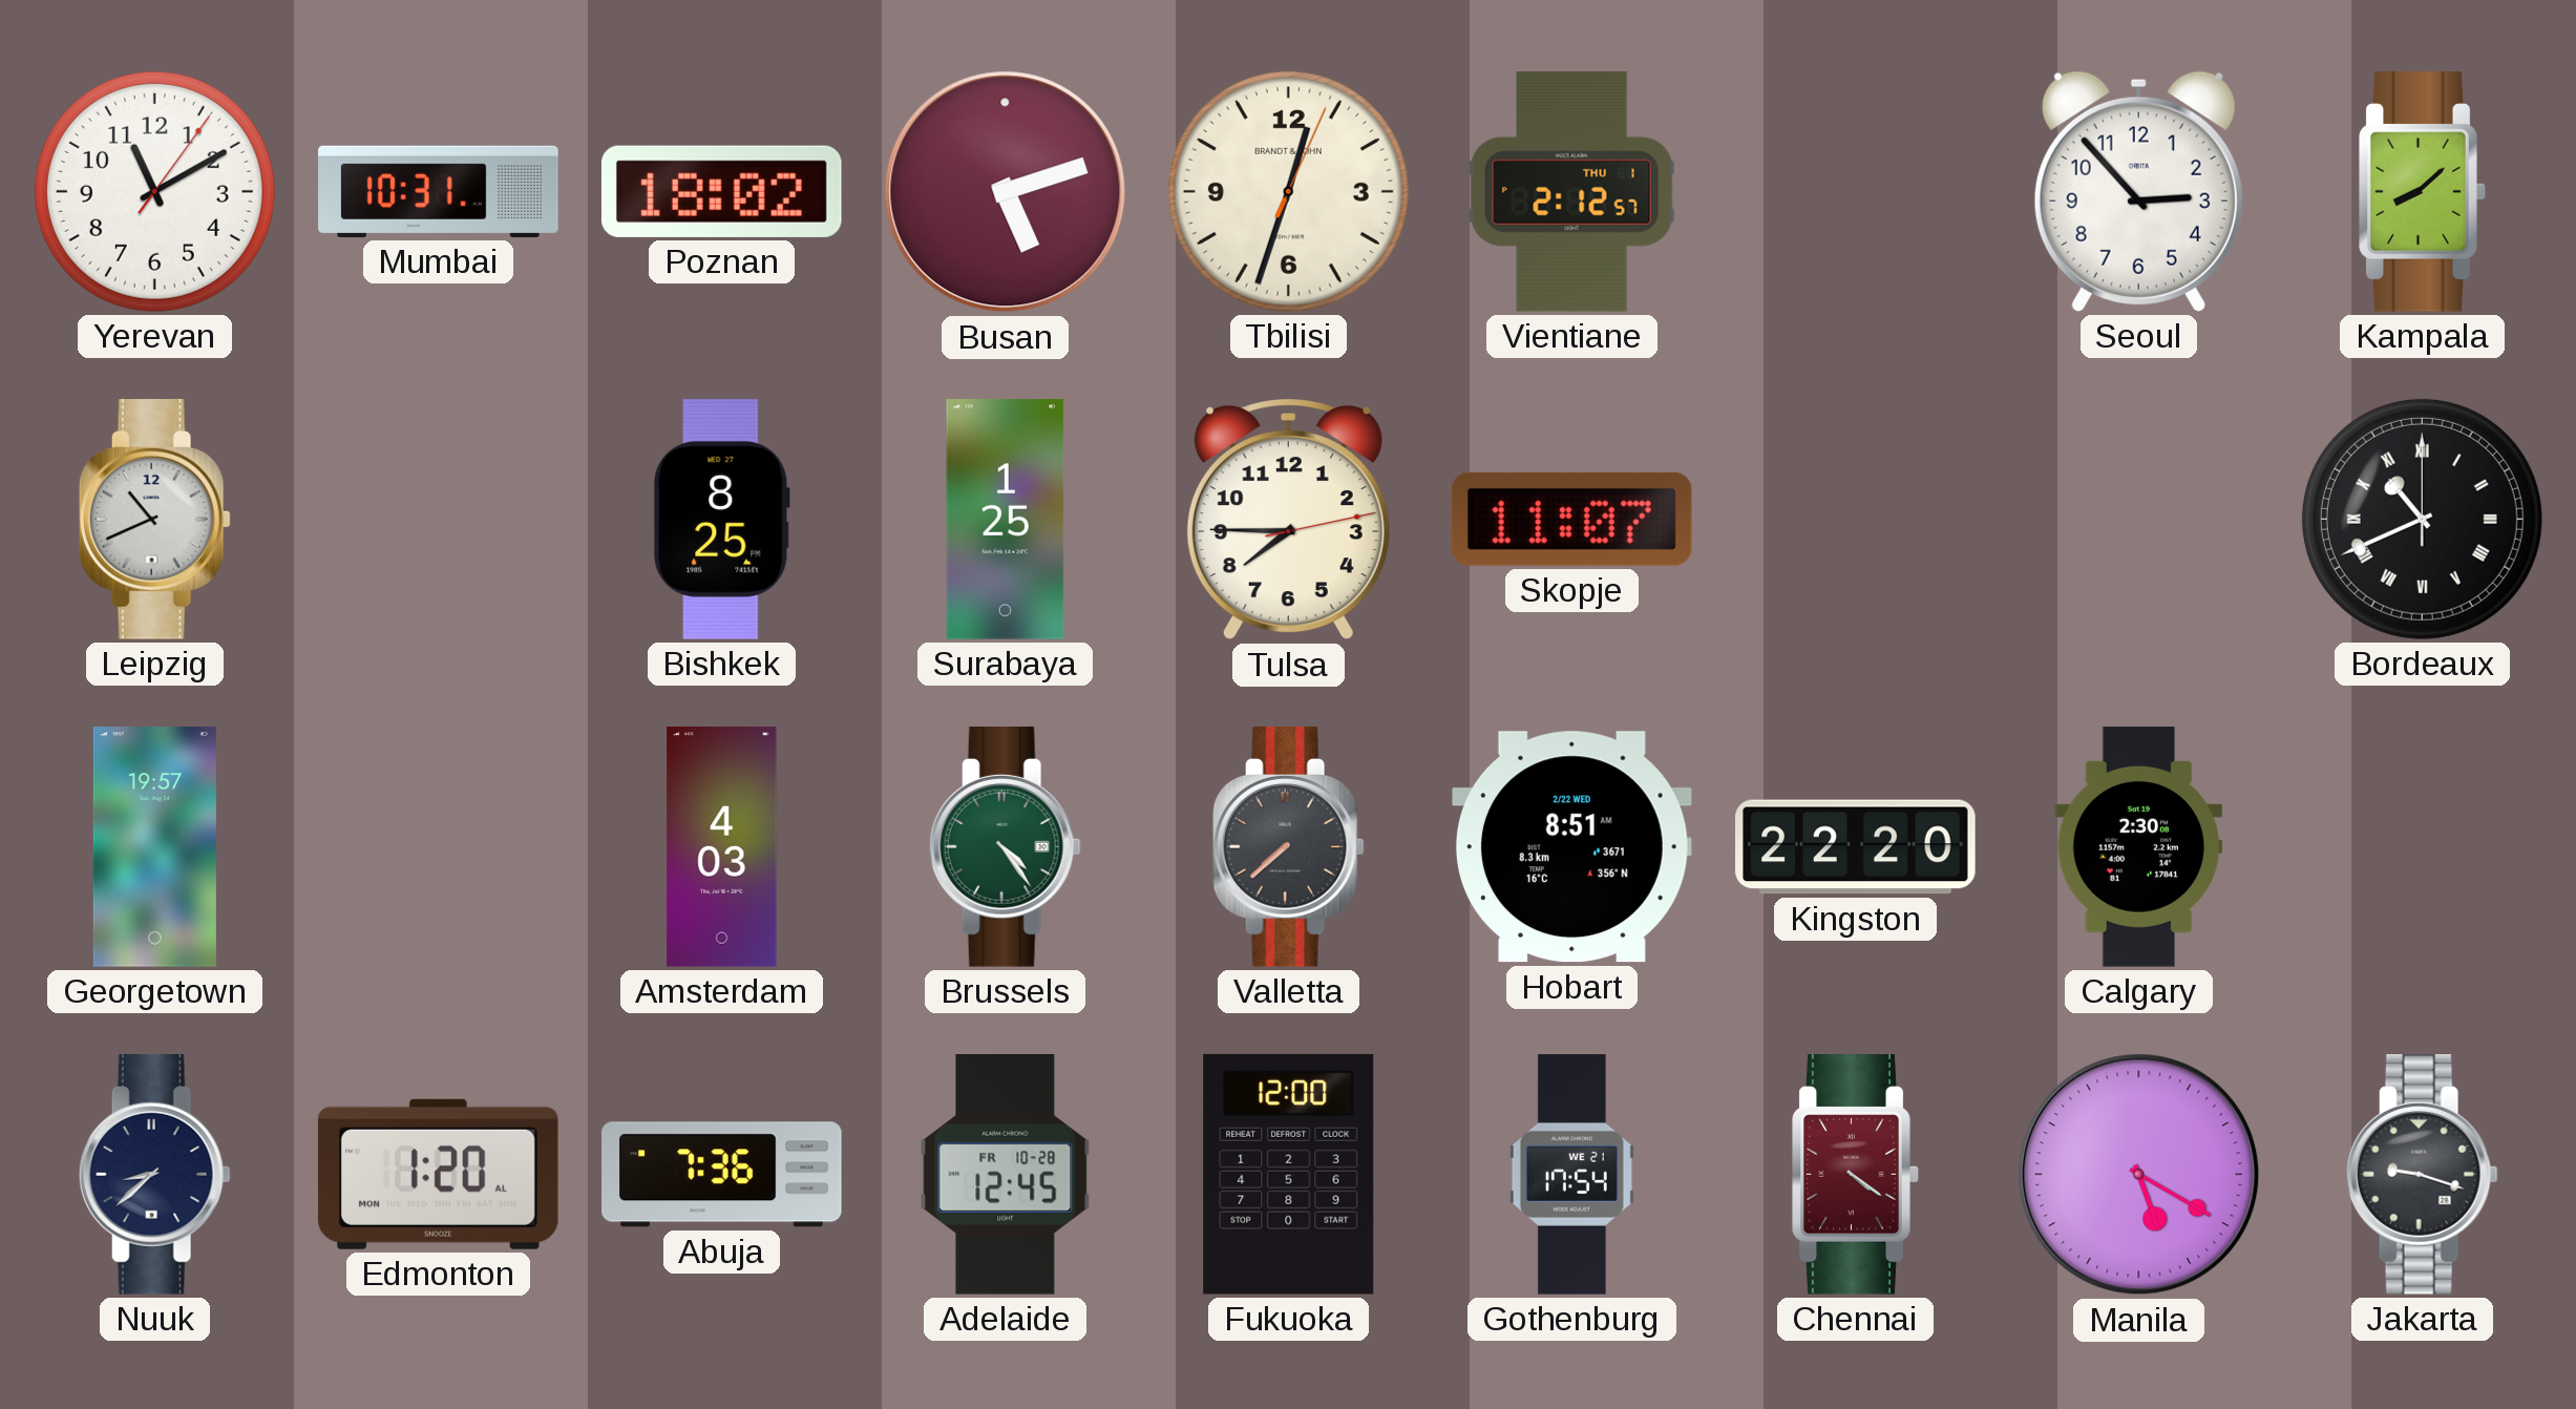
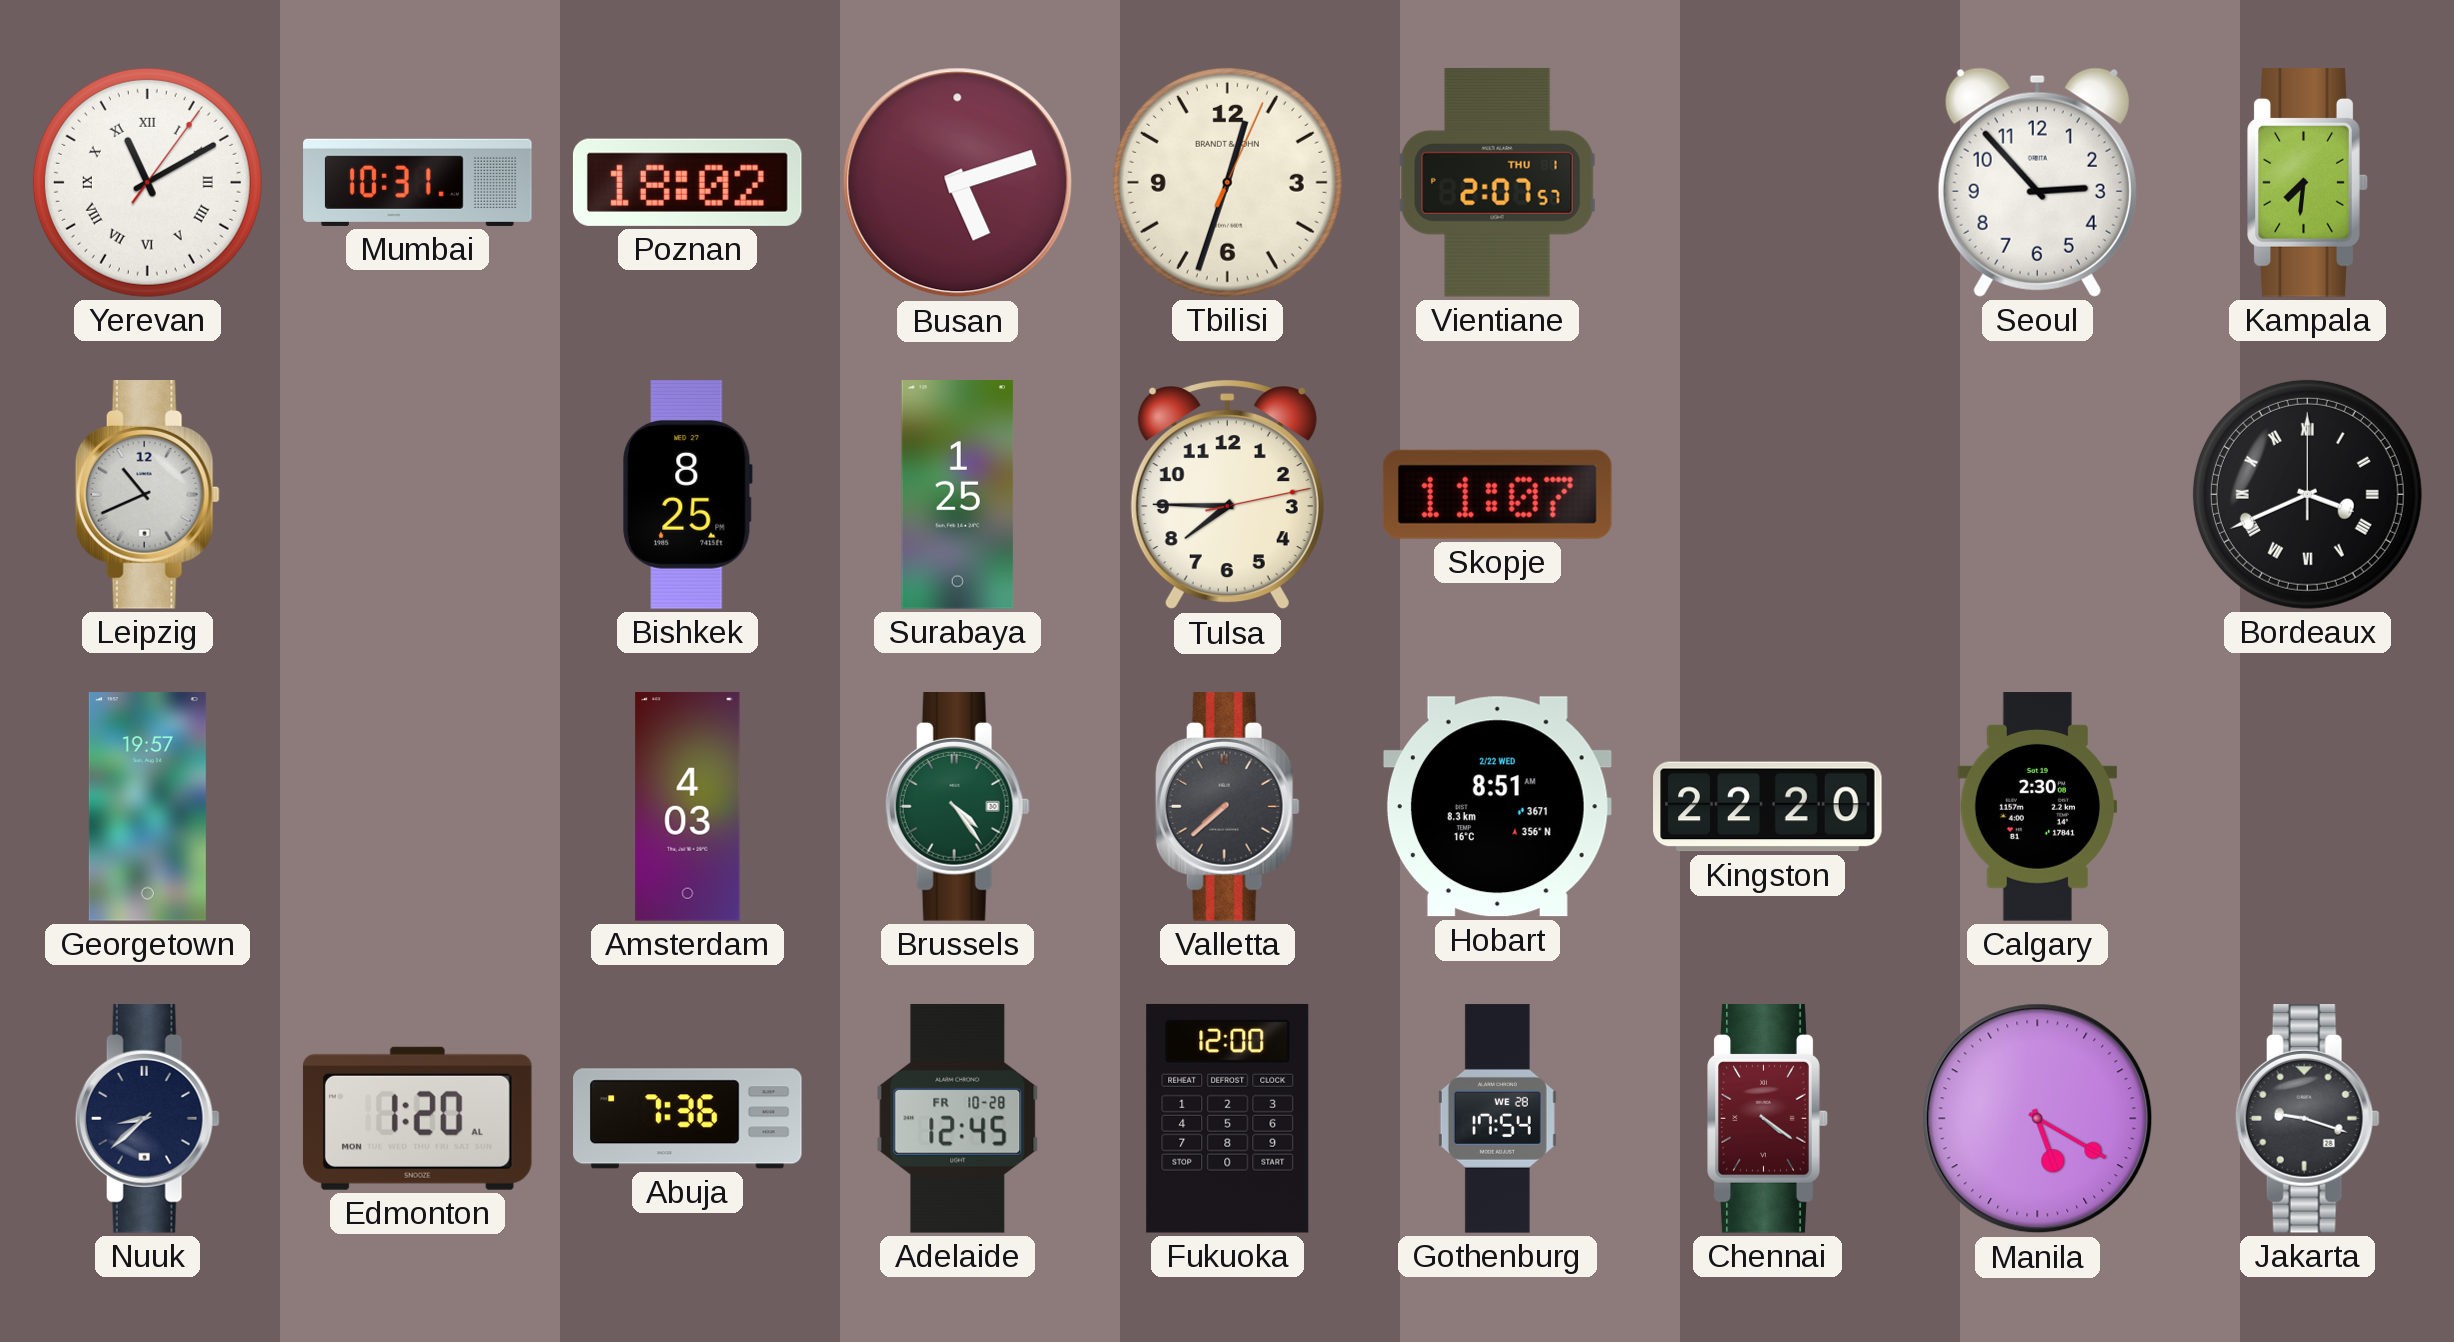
Yerevan numerals: Arabic -> Roman (147, 182)
Vientiane: 2:12 -> 2:07 (1497, 182)
Kampala: 8:08 -> 7:31 (2308, 183)
Bordeaux: 10:41 -> 3:41 (2307, 494)
Gothenburg date: WE 21 -> WE 28 (1497, 1119)
